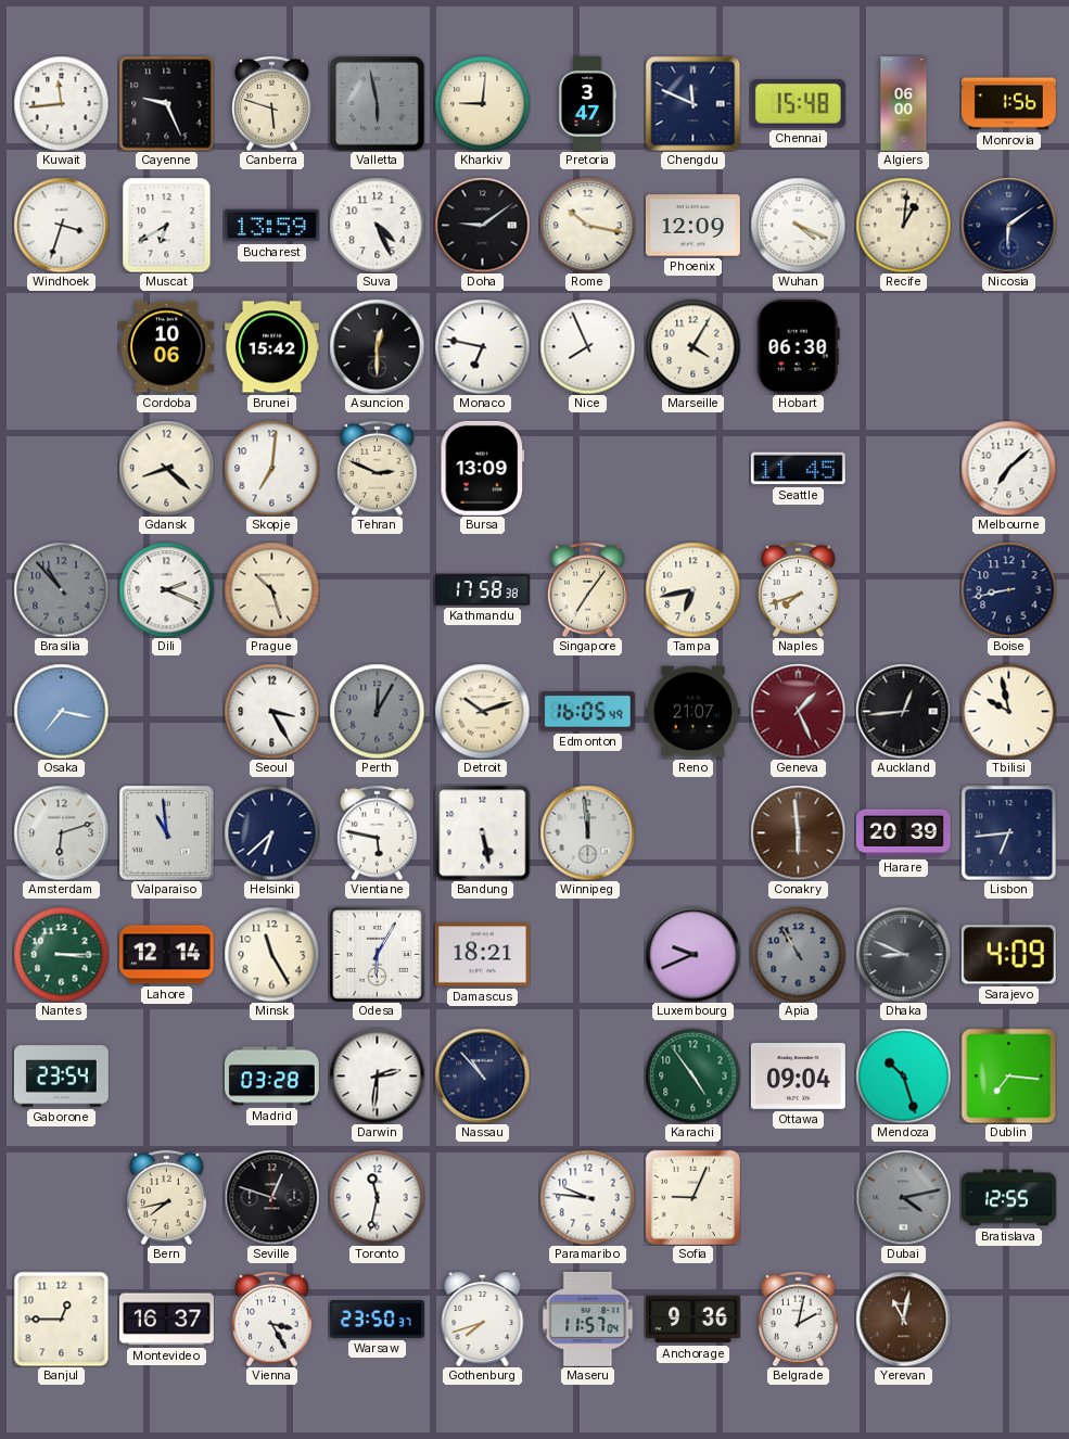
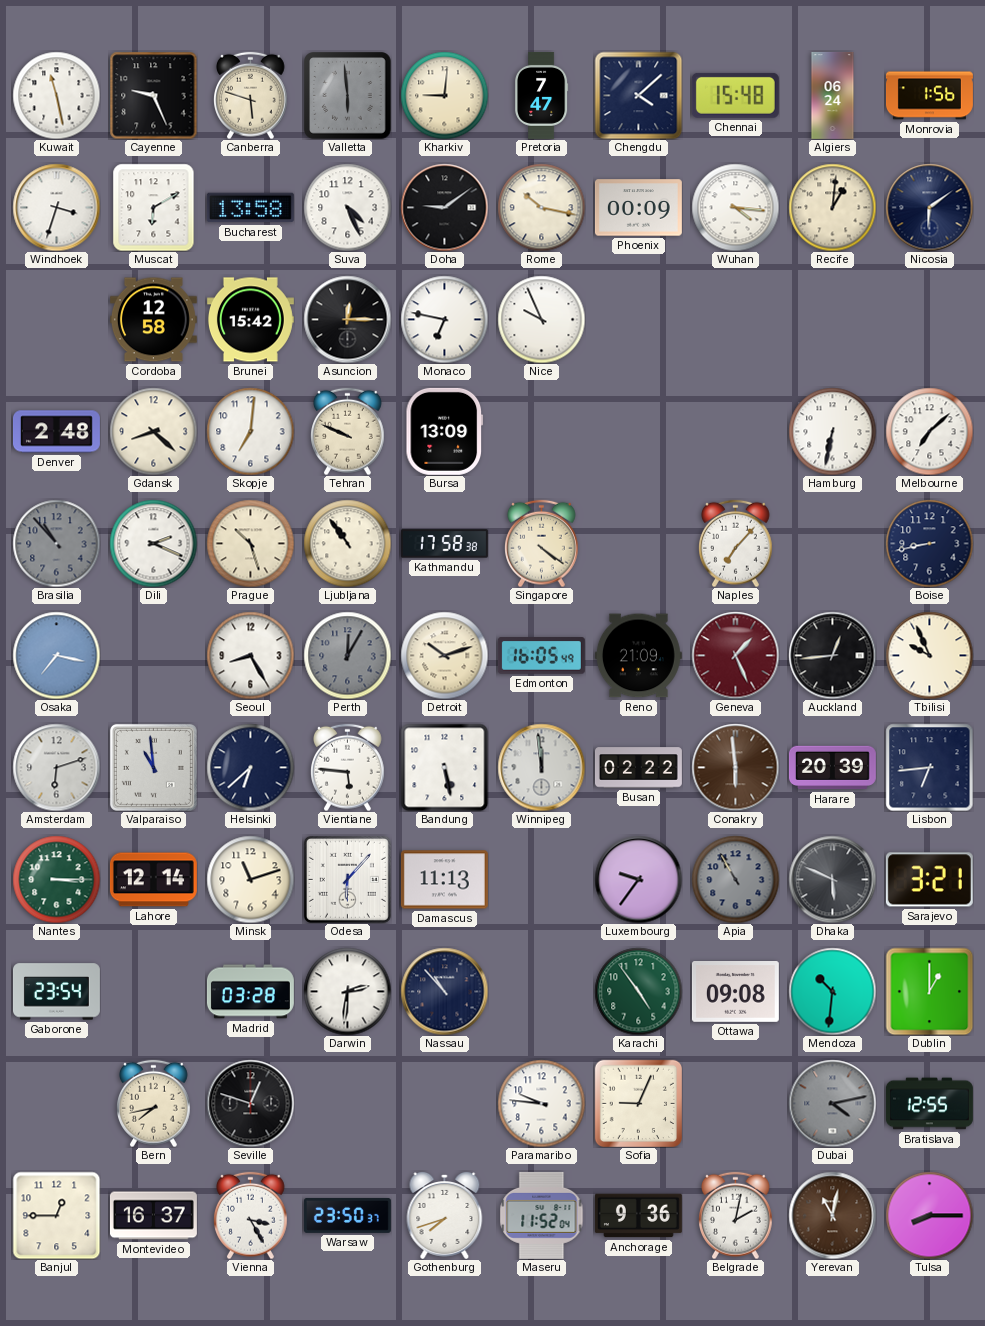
Kuwait: 11:44 -> 11:28 (56, 95)
Valletta: 5:58 -> 5:59 (348, 96)
Pretoria: 3:47 -> 7:47 (542, 95)
Chengdu: 11:49 -> 4:08 (638, 95)
Algiers: 06:00 -> 06:24 (833, 95)
Muscat: 6:40 -> 6:10 (154, 207)
Bucharest: 13:59 -> 13:58 (250, 208)
Phoenix: 12:09 -> 00:09 (638, 208)
Wuhan: 4:19 -> 4:16 (735, 207)
Cordoba: 10:06 -> 12:58 (153, 320)
Asuncion: 12:30 -> 12:15 (347, 319)
Nice: 7:56 -> 9:56 (541, 319)
Marseille: 4:05 -> none (692, 346)
Hobart: 06:30 -> none (798, 346)
Denver: none -> 2:48 (56, 432)
Tehran: 2:49 -> 9:49 (348, 431)
Seattle: 11:45 -> none (798, 469)
Hamburg: none -> 6:32 (832, 431)
Ljubljana: none -> 10:54 (347, 543)
Singapore: 7:06 -> 4:21 (542, 543)
Tampa: 6:43 -> none (692, 589)
Naples: 7:42 -> 7:07 (736, 543)
Seoul: 3:25 -> 8:25 (250, 655)
Reno: 21:07 -> 21:09 (638, 656)
Tbilisi: 9:58 -> 9:56 (929, 655)
Vientiane: 5:47 -> 5:46 (348, 767)
Busan: none -> 02:22 (638, 768)
Minsk: 11:25 -> 11:12 (250, 879)
Odesa: 6:05 -> 6:07 (347, 879)
Damascus: 18:21 -> 11:13 (444, 880)
Luxembourg: 9:41 -> 9:36 (638, 879)
Dhaka: 8:49 -> 5:49 (832, 879)
Sarajevo: 4:09 -> 3:21 (929, 880)
Ottawa: 09:04 -> 09:08 (735, 992)
Mendoza: 10:27 -> 10:31 (832, 991)
Dublin: 7:16 -> 1:00 (929, 991)
Toronto: 11:32 -> none (377, 1197)
Maseru: 11:57 -> 11:52 (542, 1215)
Tulsa: none -> 8:15 (929, 1215)
